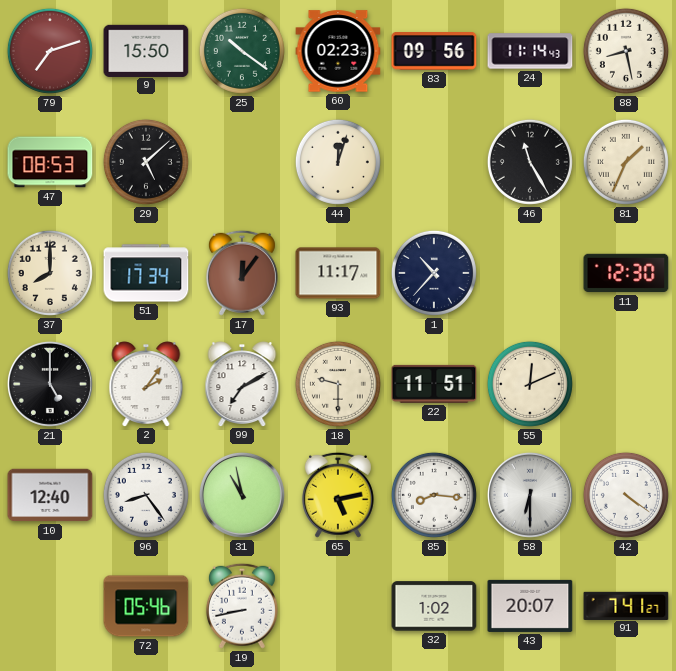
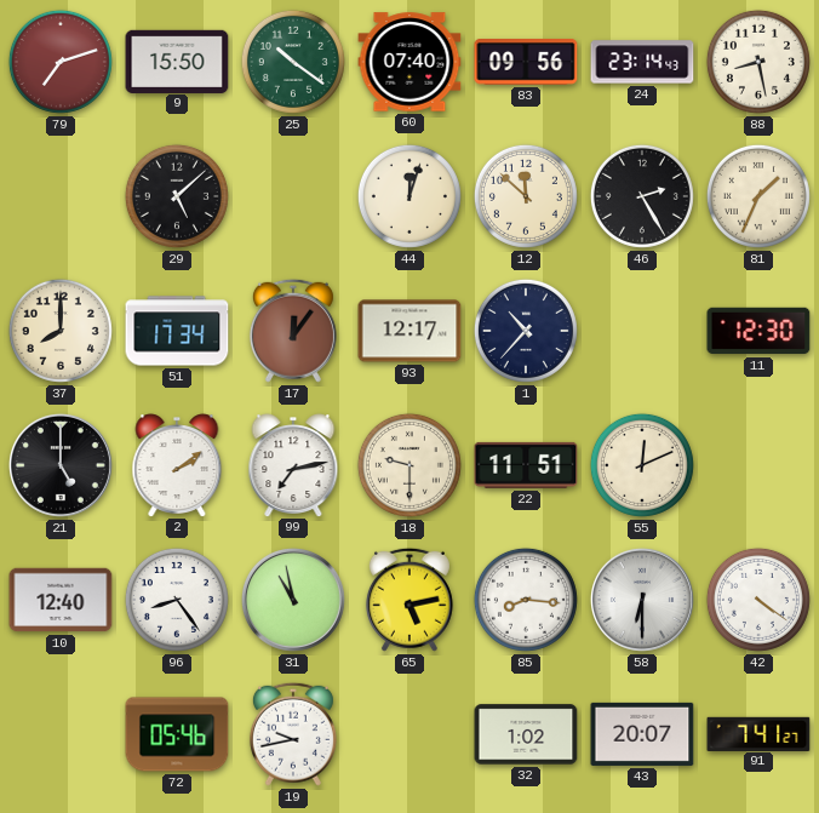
60: 02:23 -> 07:40 (409, 62)
24: 11:14 -> 23:14 (642, 62)
47: 08:53 -> none (50, 162)
12: none -> 11:52 (526, 196)
46: 11:25 -> 2:25 (642, 196)
93: 11:17 -> 12:17 (409, 331)
2: 2:06 -> 2:09 (177, 465)
99: 7:10 -> 7:13 (293, 465)
19: 8:43 -> 9:43 (293, 734)
